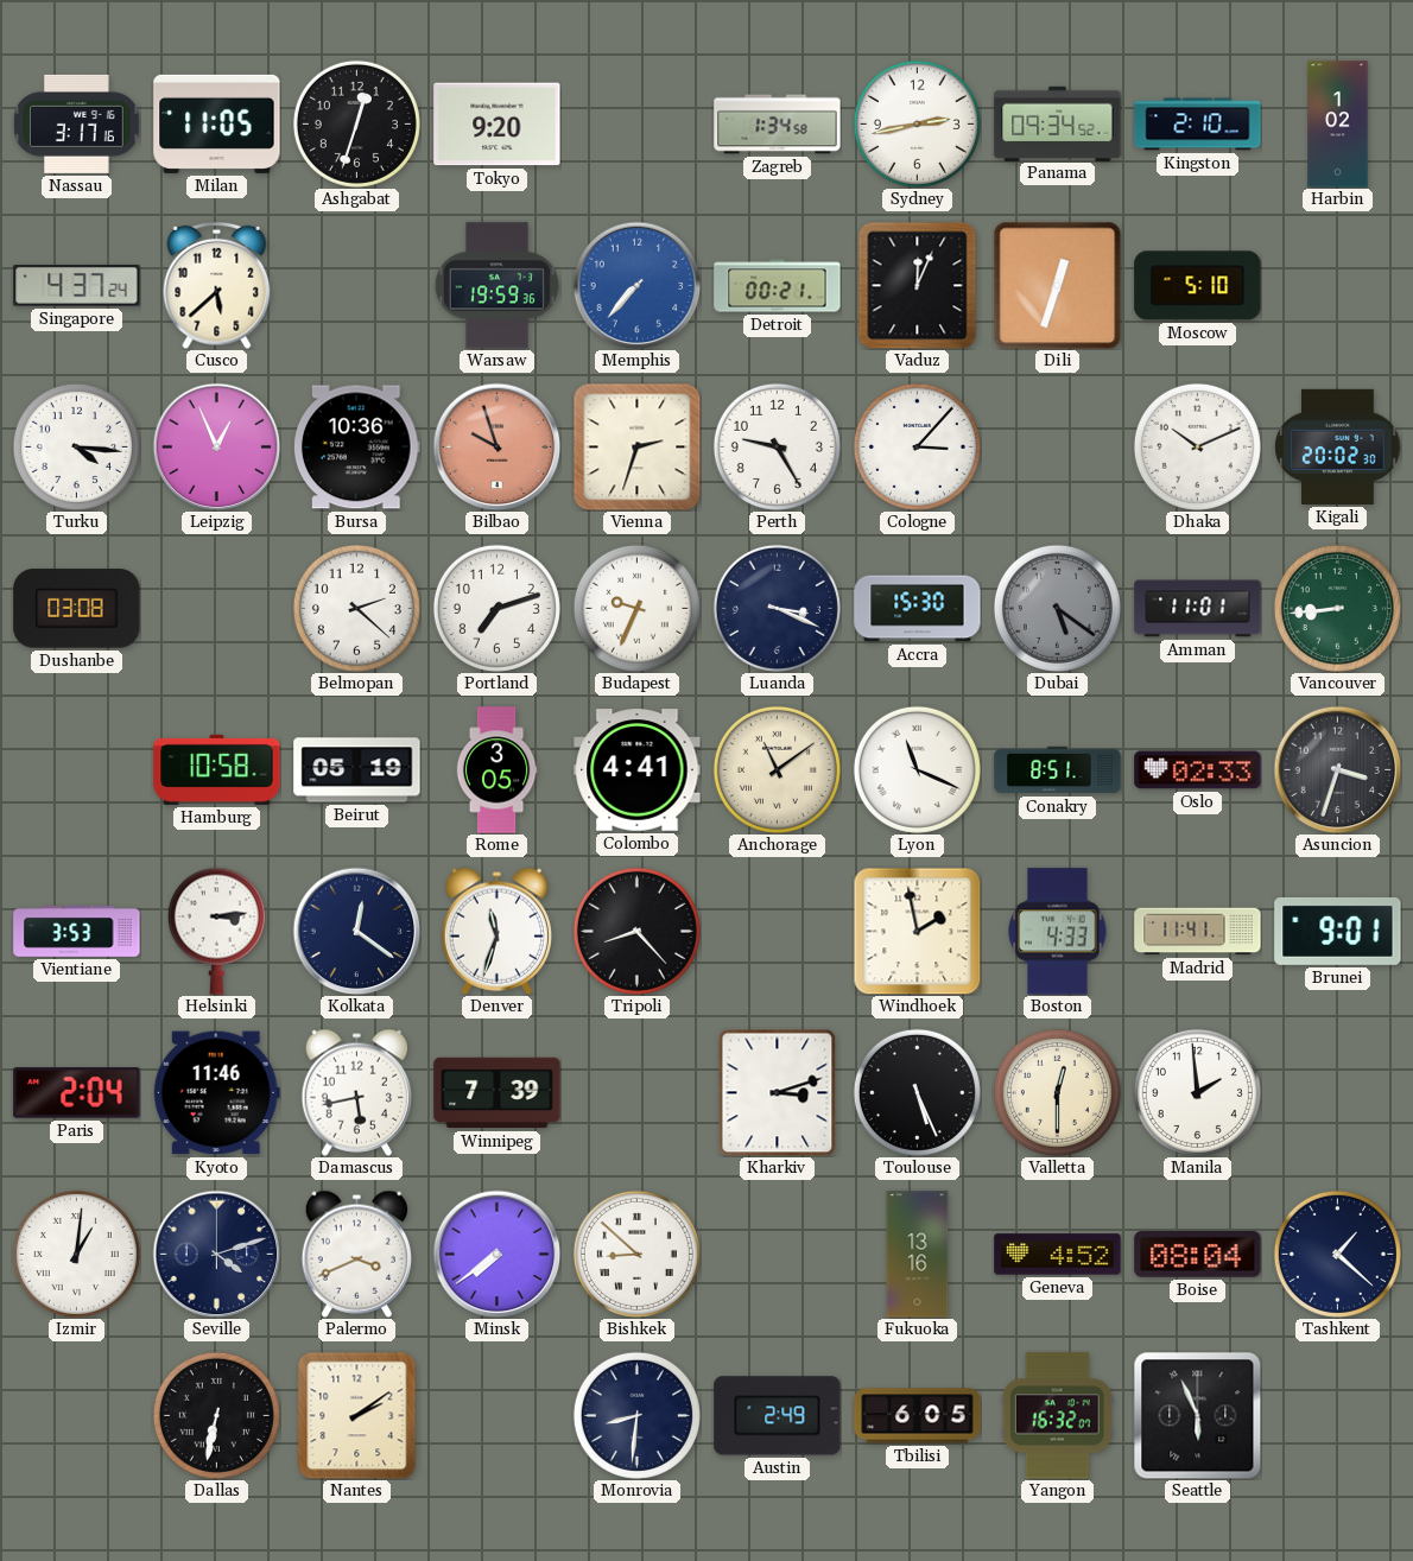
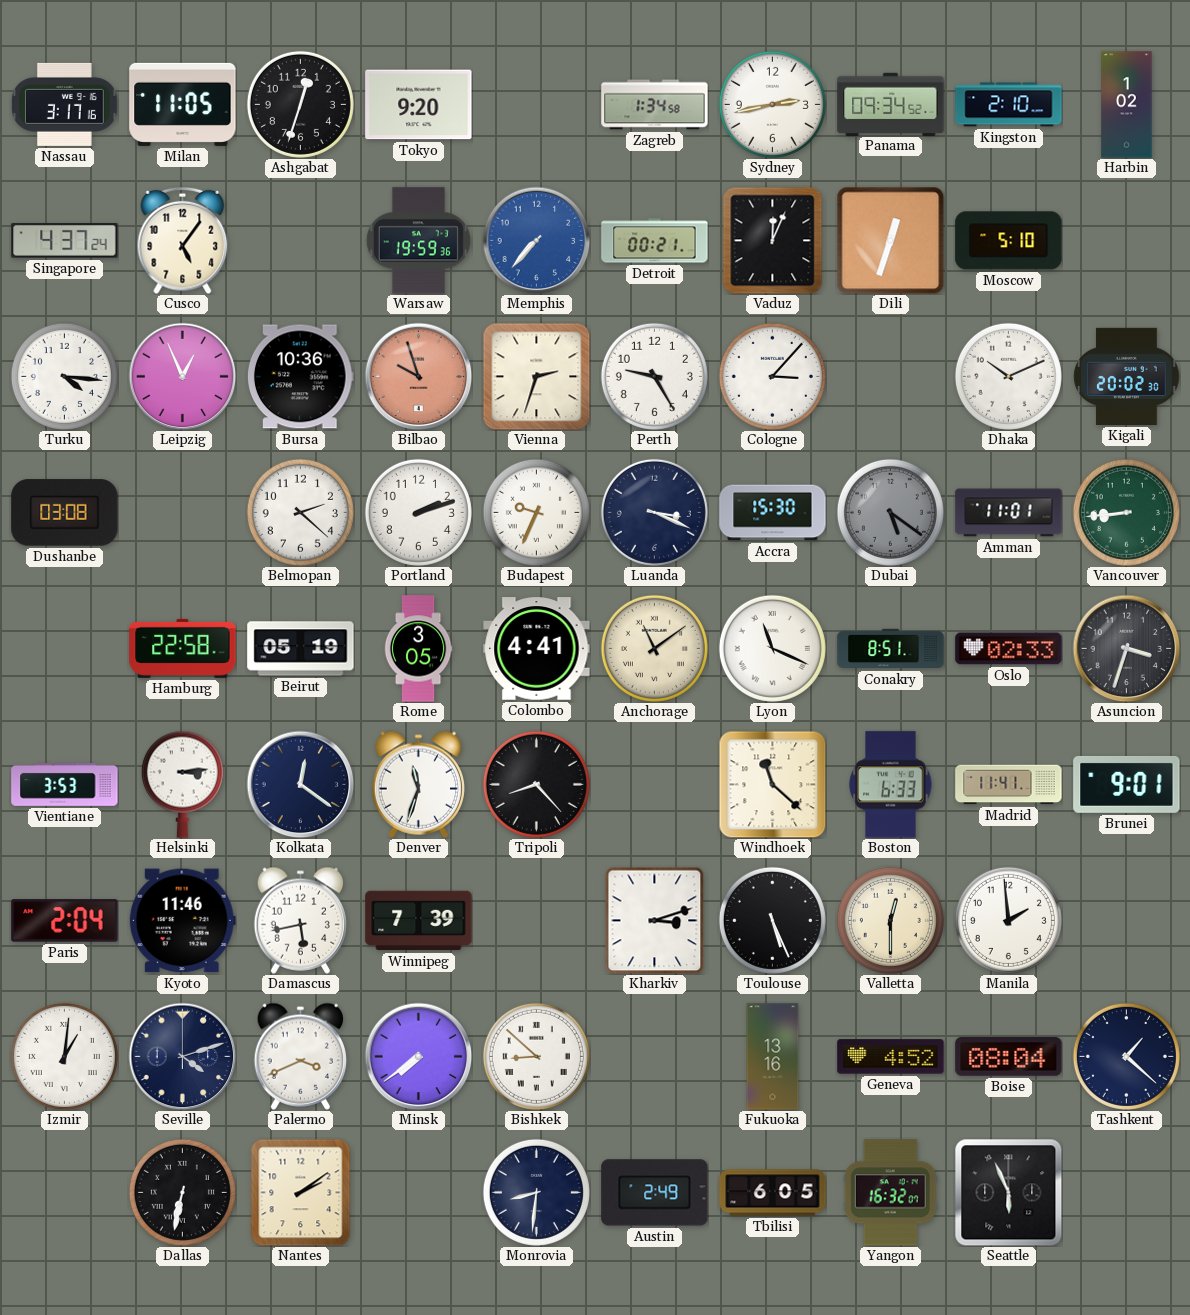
Cusco: 5:38 -> 5:06 (183, 240)
Portland: 7:12 -> 2:12 (418, 512)
Hamburg: 10:58 -> 22:58 (183, 648)
Windhoek: 1:58 -> 11:22 (772, 784)
Boston: 4:33 -> 6:33 (891, 785)
